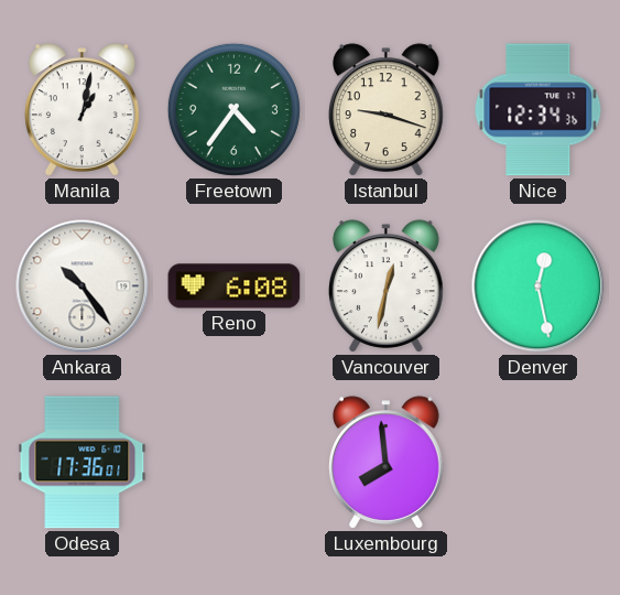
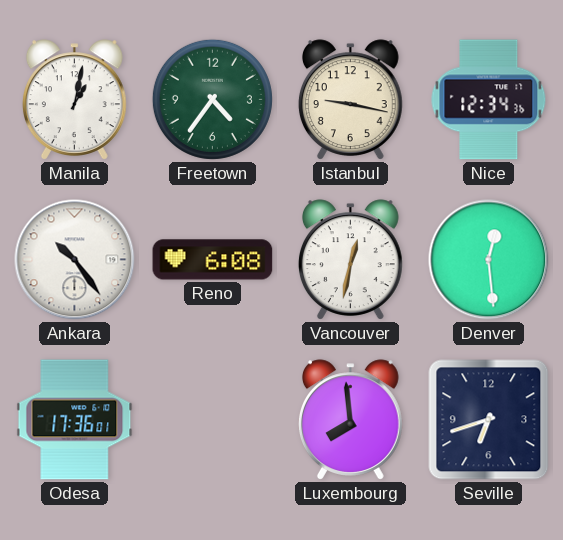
Istanbul: 9:18 -> 9:17 (350, 100)
Denver: 12:28 -> 12:29 (489, 260)
Seville: none -> 6:42 (489, 420)
